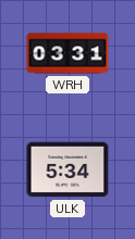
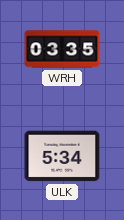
WRH: 03:31 -> 03:35 (62, 49)
